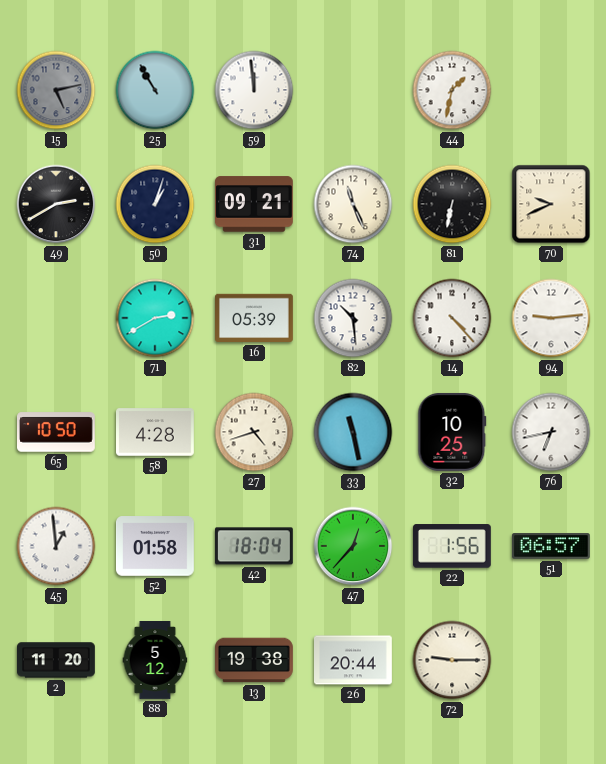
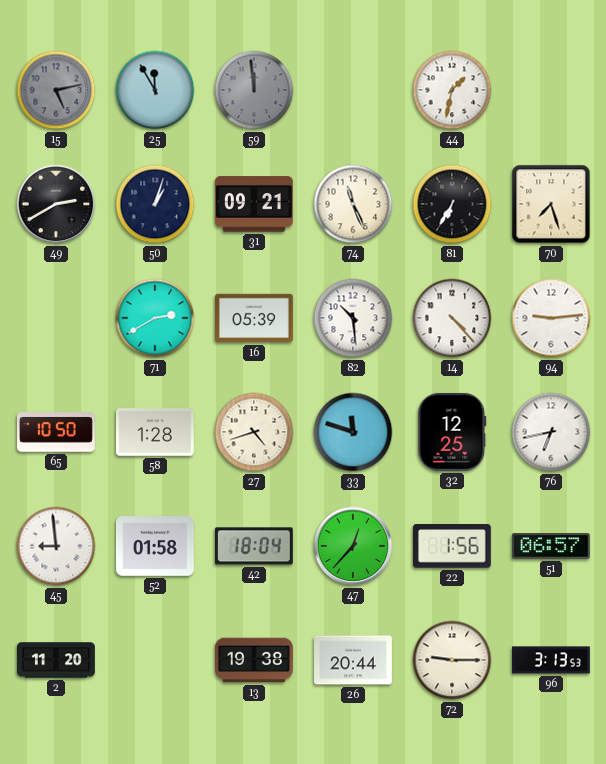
25: 10:55 -> 11:55 (155, 90)
59 dial: white -> grey (254, 90)
81: 6:32 -> 6:35 (452, 204)
70: 9:41 -> 7:27 (551, 204)
58: 4:28 -> 1:28 (156, 432)
33: 11:28 -> 11:48 (353, 432)
32: 10:25 -> 12:25 (452, 432)
45: 12:59 -> 8:59 (56, 546)
88: 5:12 -> none (155, 661)
96: none -> 3:13 (552, 660)
